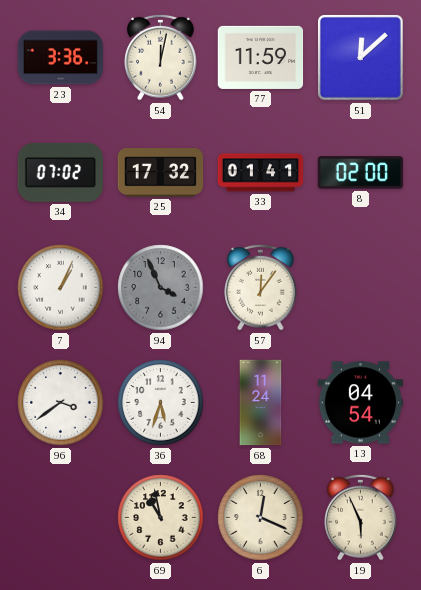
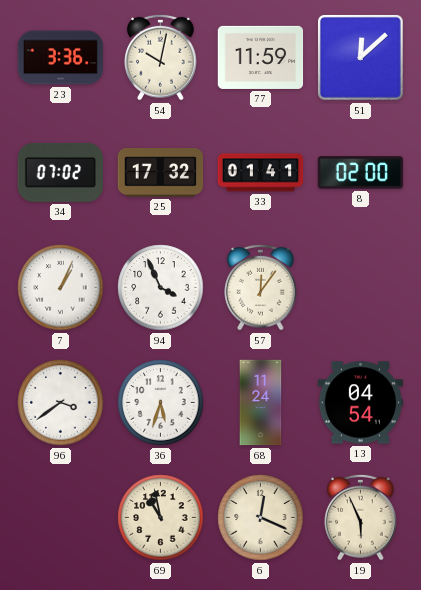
54: 12:02 -> 10:02 (161, 57)
94 dial: grey -> white (161, 288)
